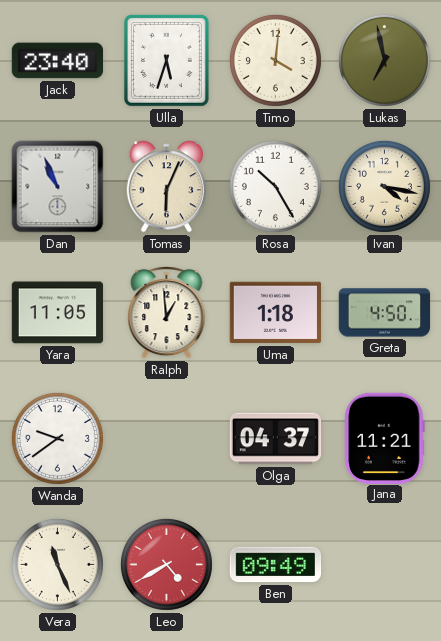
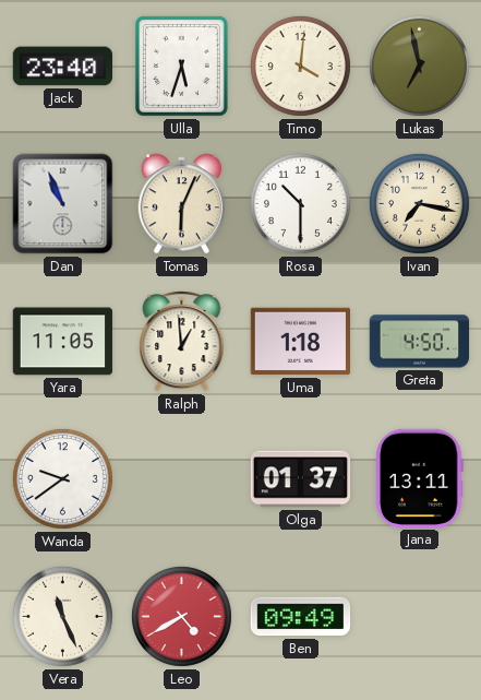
Rosa: 10:25 -> 10:30 (300, 203)
Ivan: 4:17 -> 7:17 (419, 203)
Olga: 04:37 -> 01:37 (301, 479)
Jana: 11:21 -> 13:11 (420, 478)
